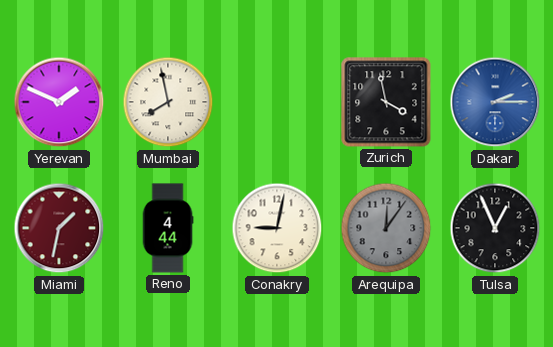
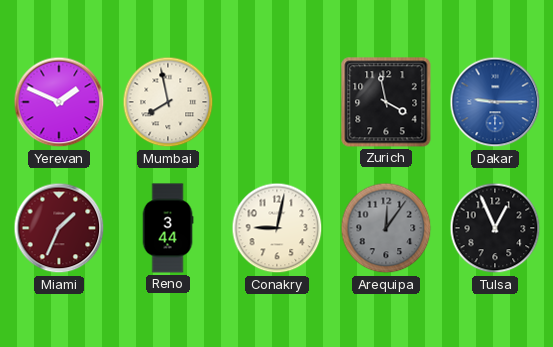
Dakar: 2:15 -> 9:15 (495, 102)
Miami: 1:32 -> 1:34 (59, 228)
Reno: 4:44 -> 3:44 (168, 228)
